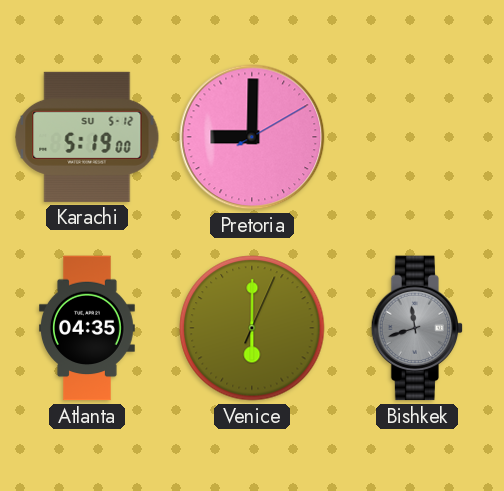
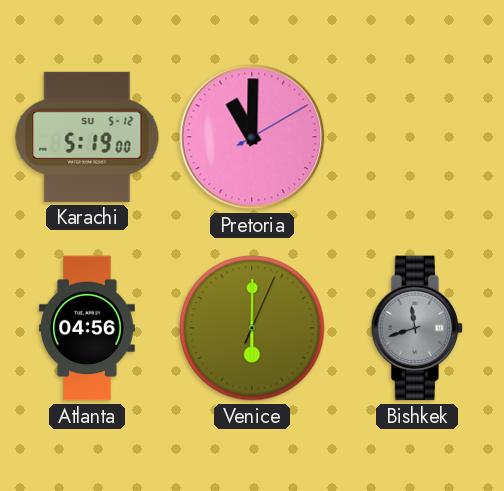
Pretoria: 9:00 -> 11:00 (252, 137)
Atlanta: 04:35 -> 04:56 (87, 328)
